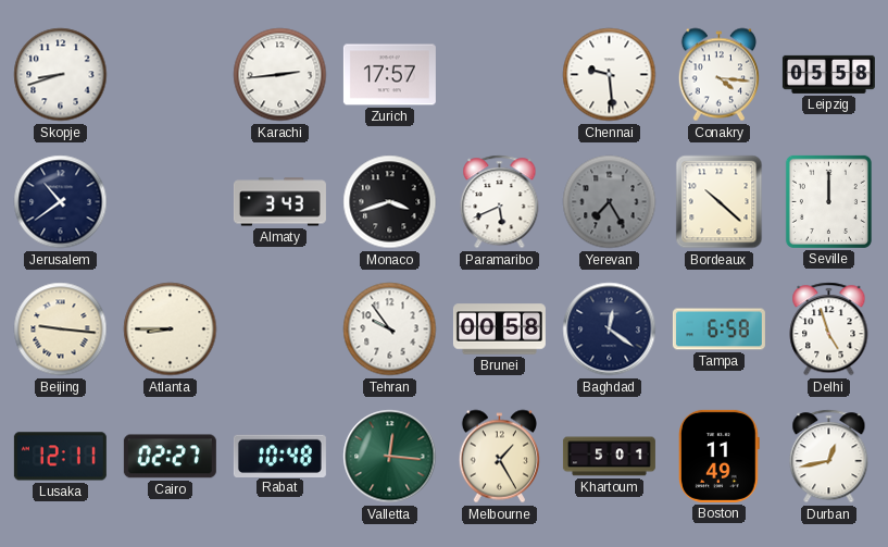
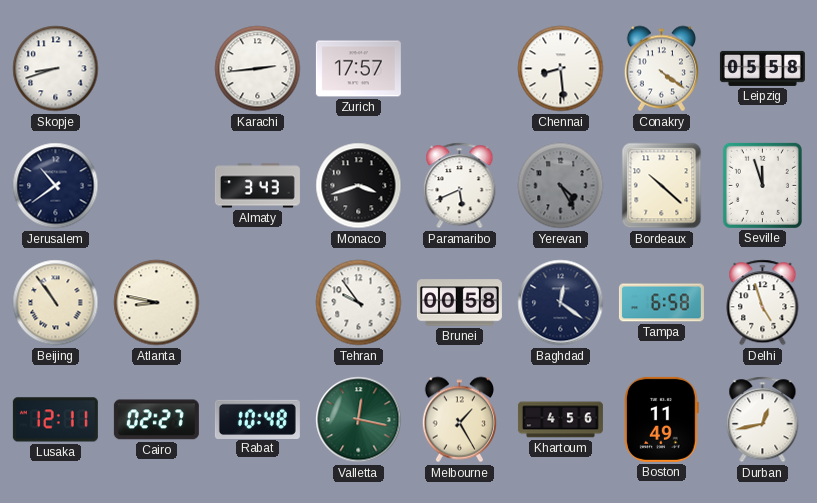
Chennai: 9:29 -> 8:29 (561, 69)
Conakry: 4:16 -> 4:21 (661, 69)
Yerevan: 7:25 -> 4:25 (561, 186)
Seville: 12:00 -> 11:57 (762, 185)
Beijing: 9:16 -> 10:54 (56, 303)
Atlanta: 8:45 -> 8:47 (157, 303)
Valletta: 12:16 -> 12:17 (359, 420)
Khartoum: 5:01 -> 4:56 (560, 420)
